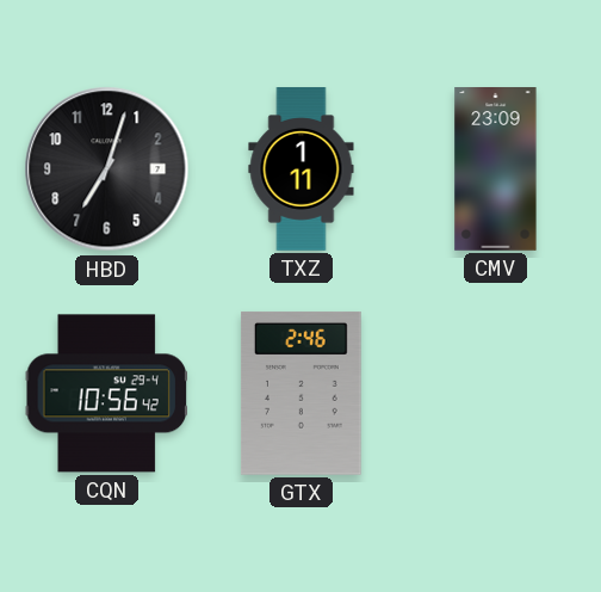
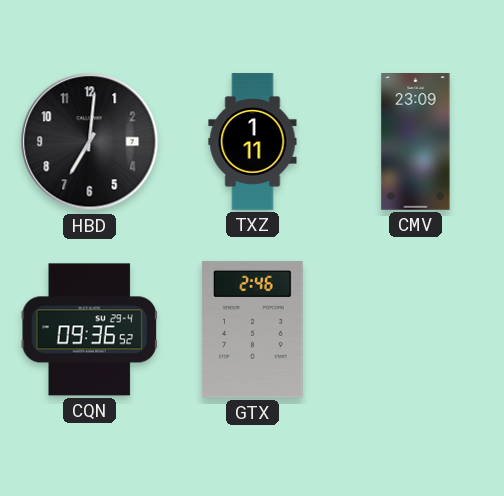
HBD: 7:03 -> 7:01 (90, 142)
CQN: 10:56 -> 09:36 (89, 330)
